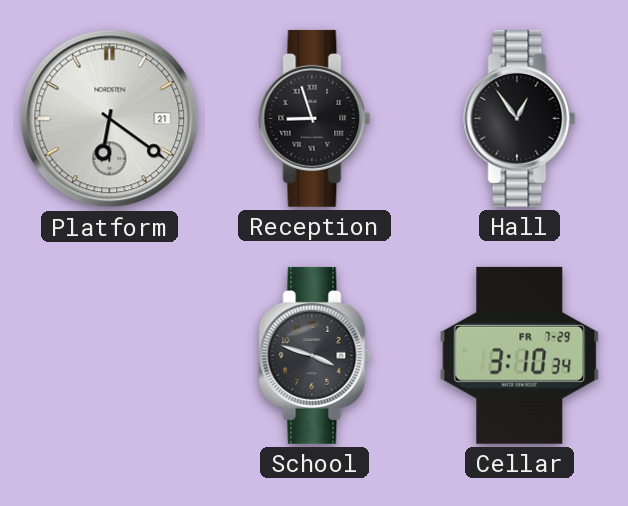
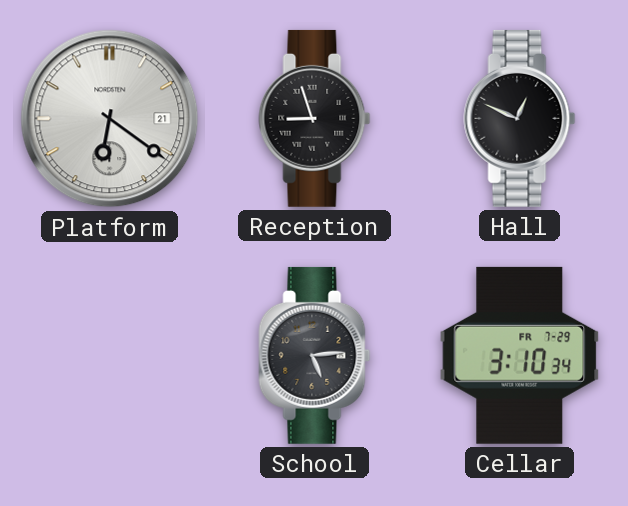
Hall: 12:54 -> 12:49 (520, 118)
School: 3:48 -> 5:14 (315, 355)
